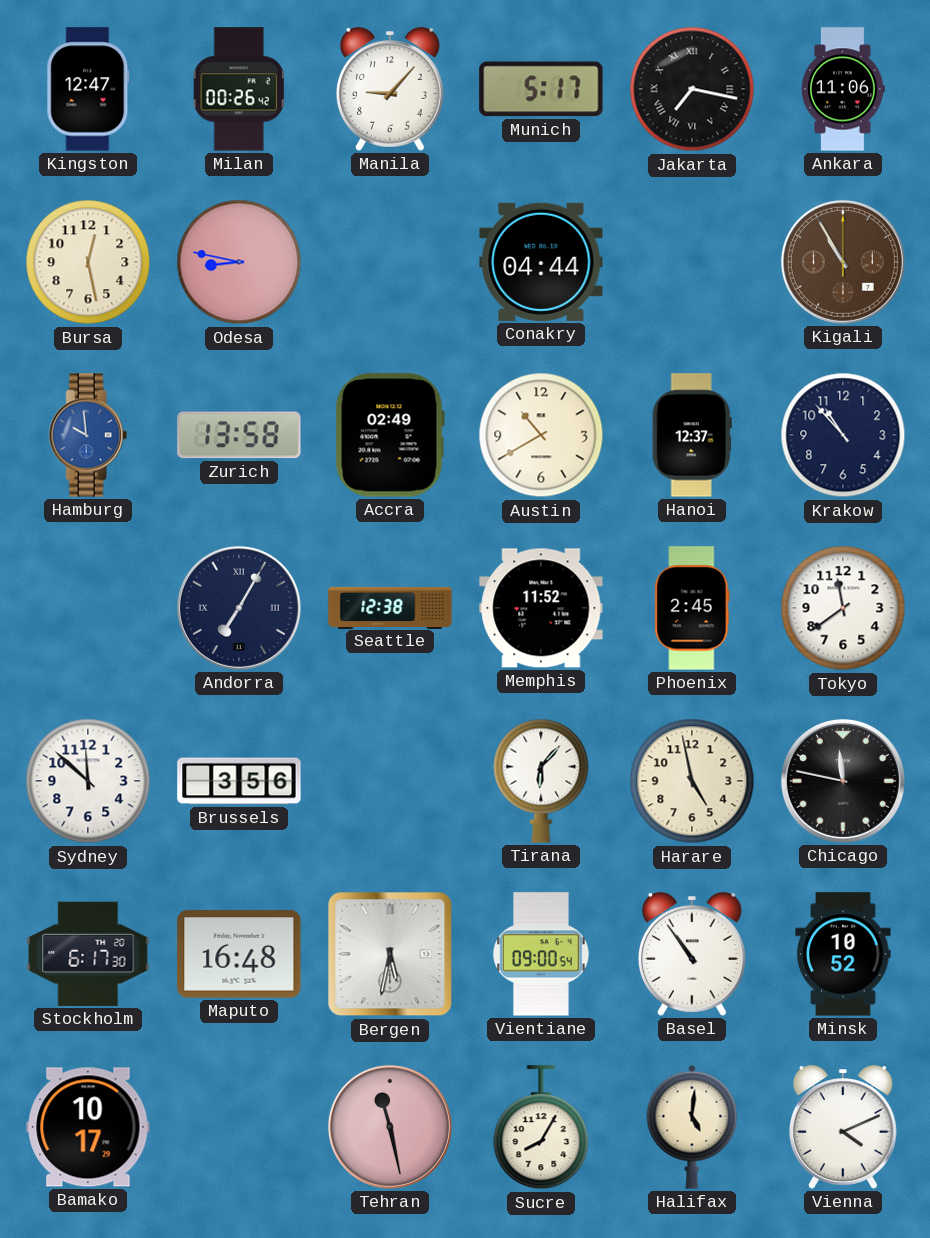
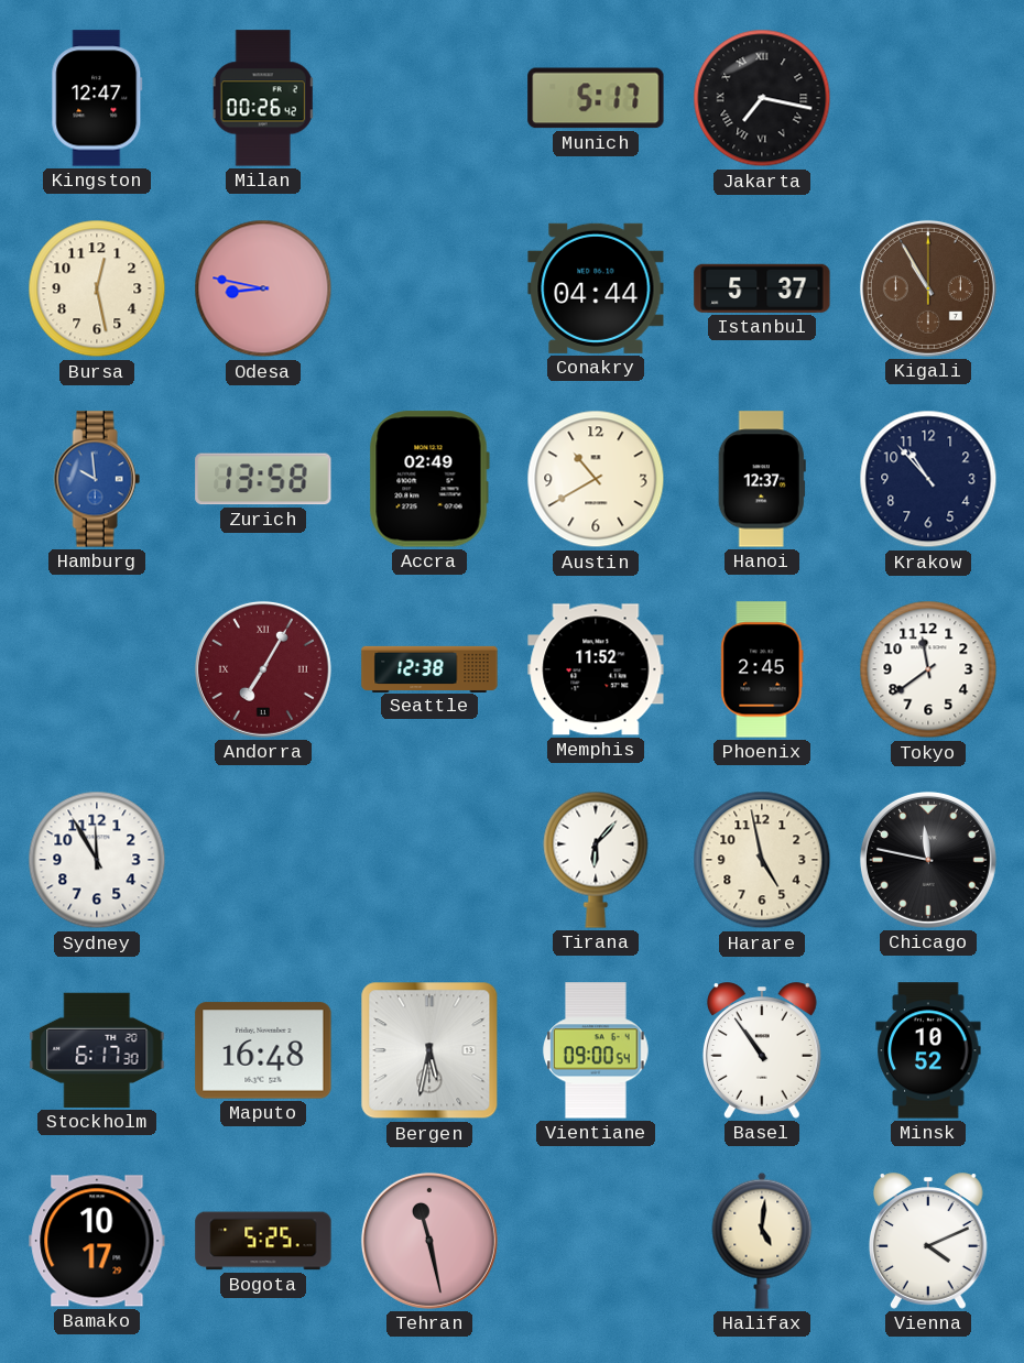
Manila: 9:07 -> none (390, 89)
Ankara: 11:06 -> none (843, 89)
Istanbul: none -> 5:37 (762, 288)
Andorra dial: navy -> burgundy (263, 669)
Sydney: 11:52 -> 11:55 (97, 860)
Brussels: 3:56 -> none (239, 781)
Bogota: none -> 5:25 (263, 1241)
Sucre: 8:05 -> none (541, 1128)
